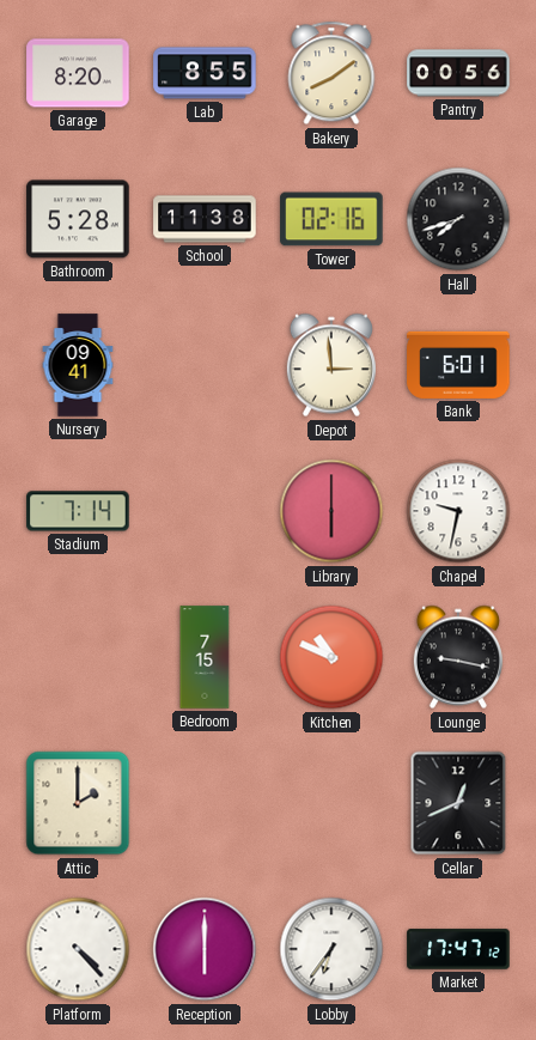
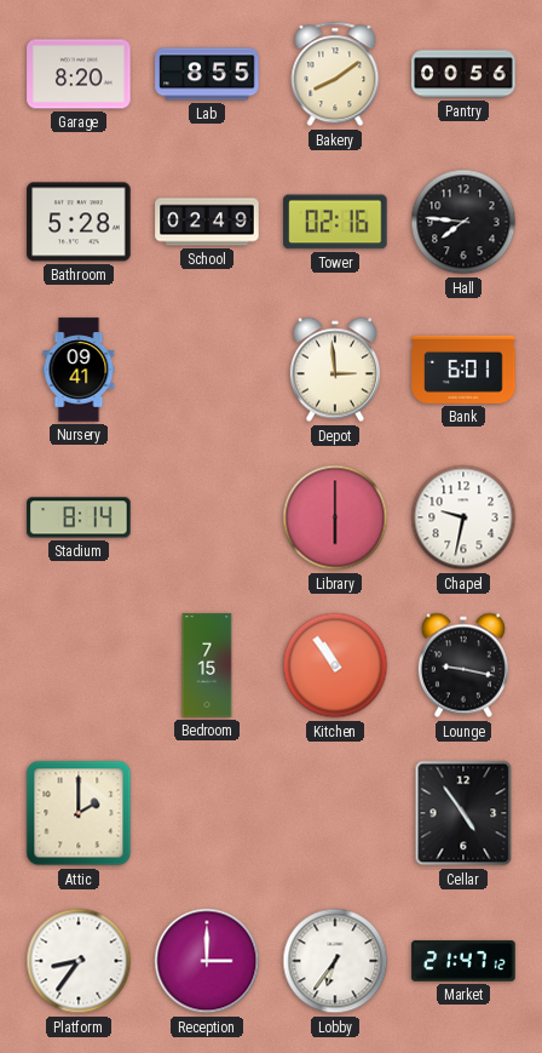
School: 11:38 -> 02:49 (207, 222)
Hall: 7:42 -> 7:46 (463, 222)
Stadium: 7:14 -> 8:14 (79, 517)
Kitchen: 10:49 -> 10:54 (335, 665)
Cellar: 12:41 -> 4:54 (463, 813)
Platform: 4:23 -> 8:36 (79, 961)
Reception: 6:00 -> 3:00 (207, 961)
Market: 17:47 -> 21:47 (463, 961)
